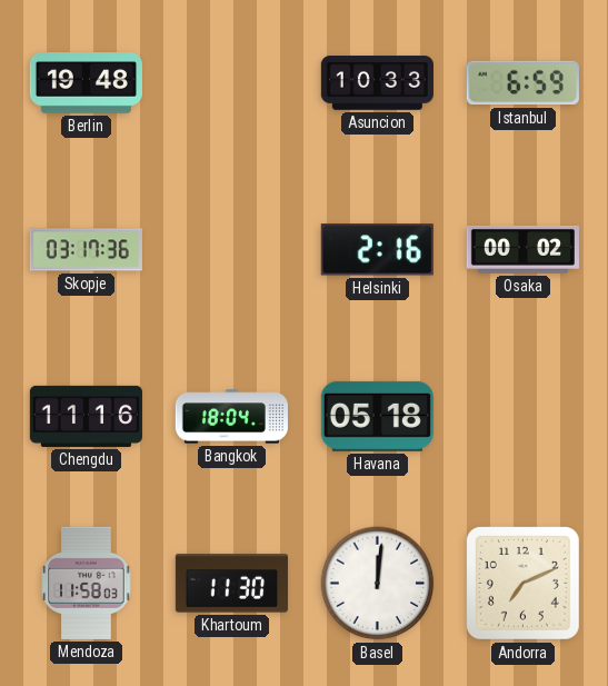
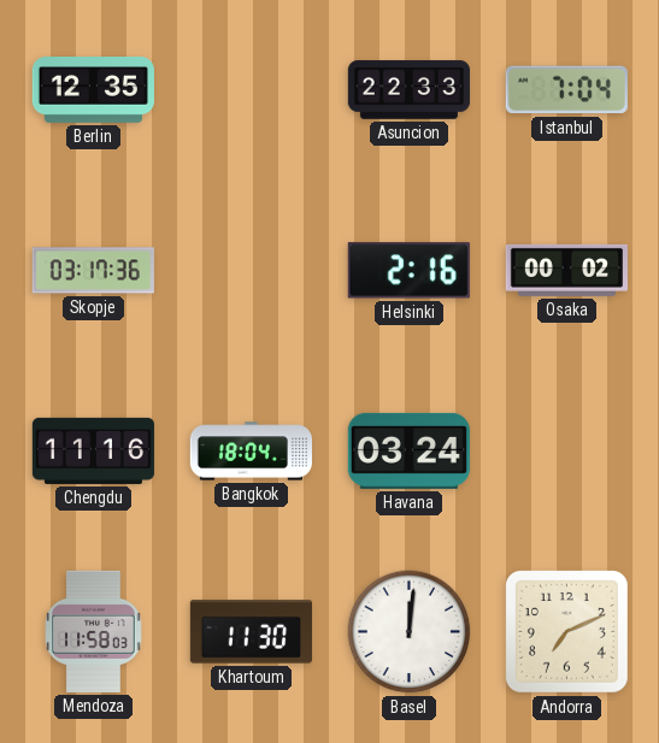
Berlin: 19:48 -> 12:35 (93, 90)
Asuncion: 10:33 -> 22:33 (408, 90)
Istanbul: 6:59 -> 7:04 (566, 90)
Havana: 05:18 -> 03:24 (408, 450)
